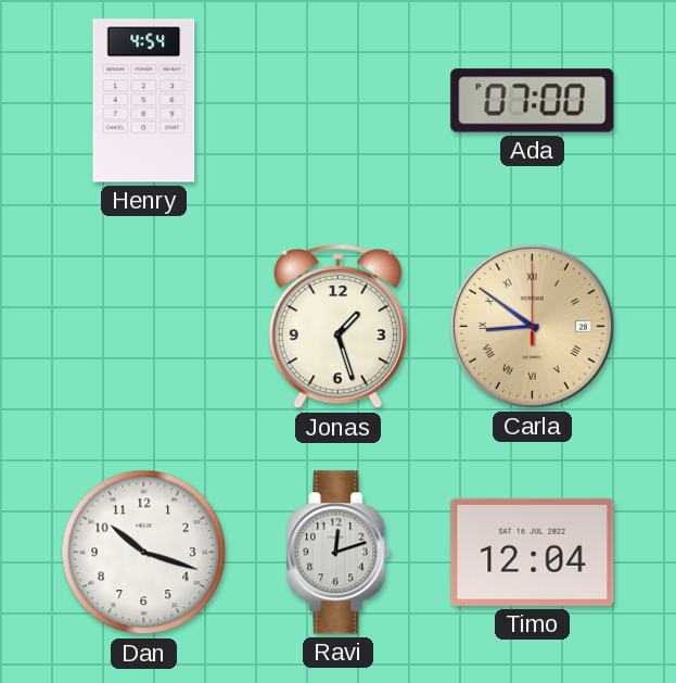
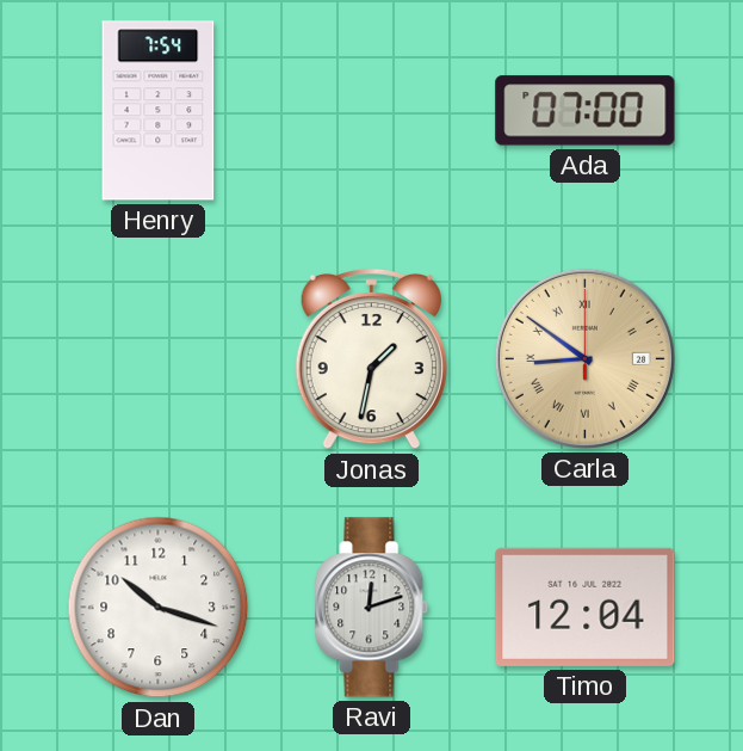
Henry: 4:54 -> 7:54 (159, 111)
Jonas: 1:27 -> 1:32 (371, 359)
